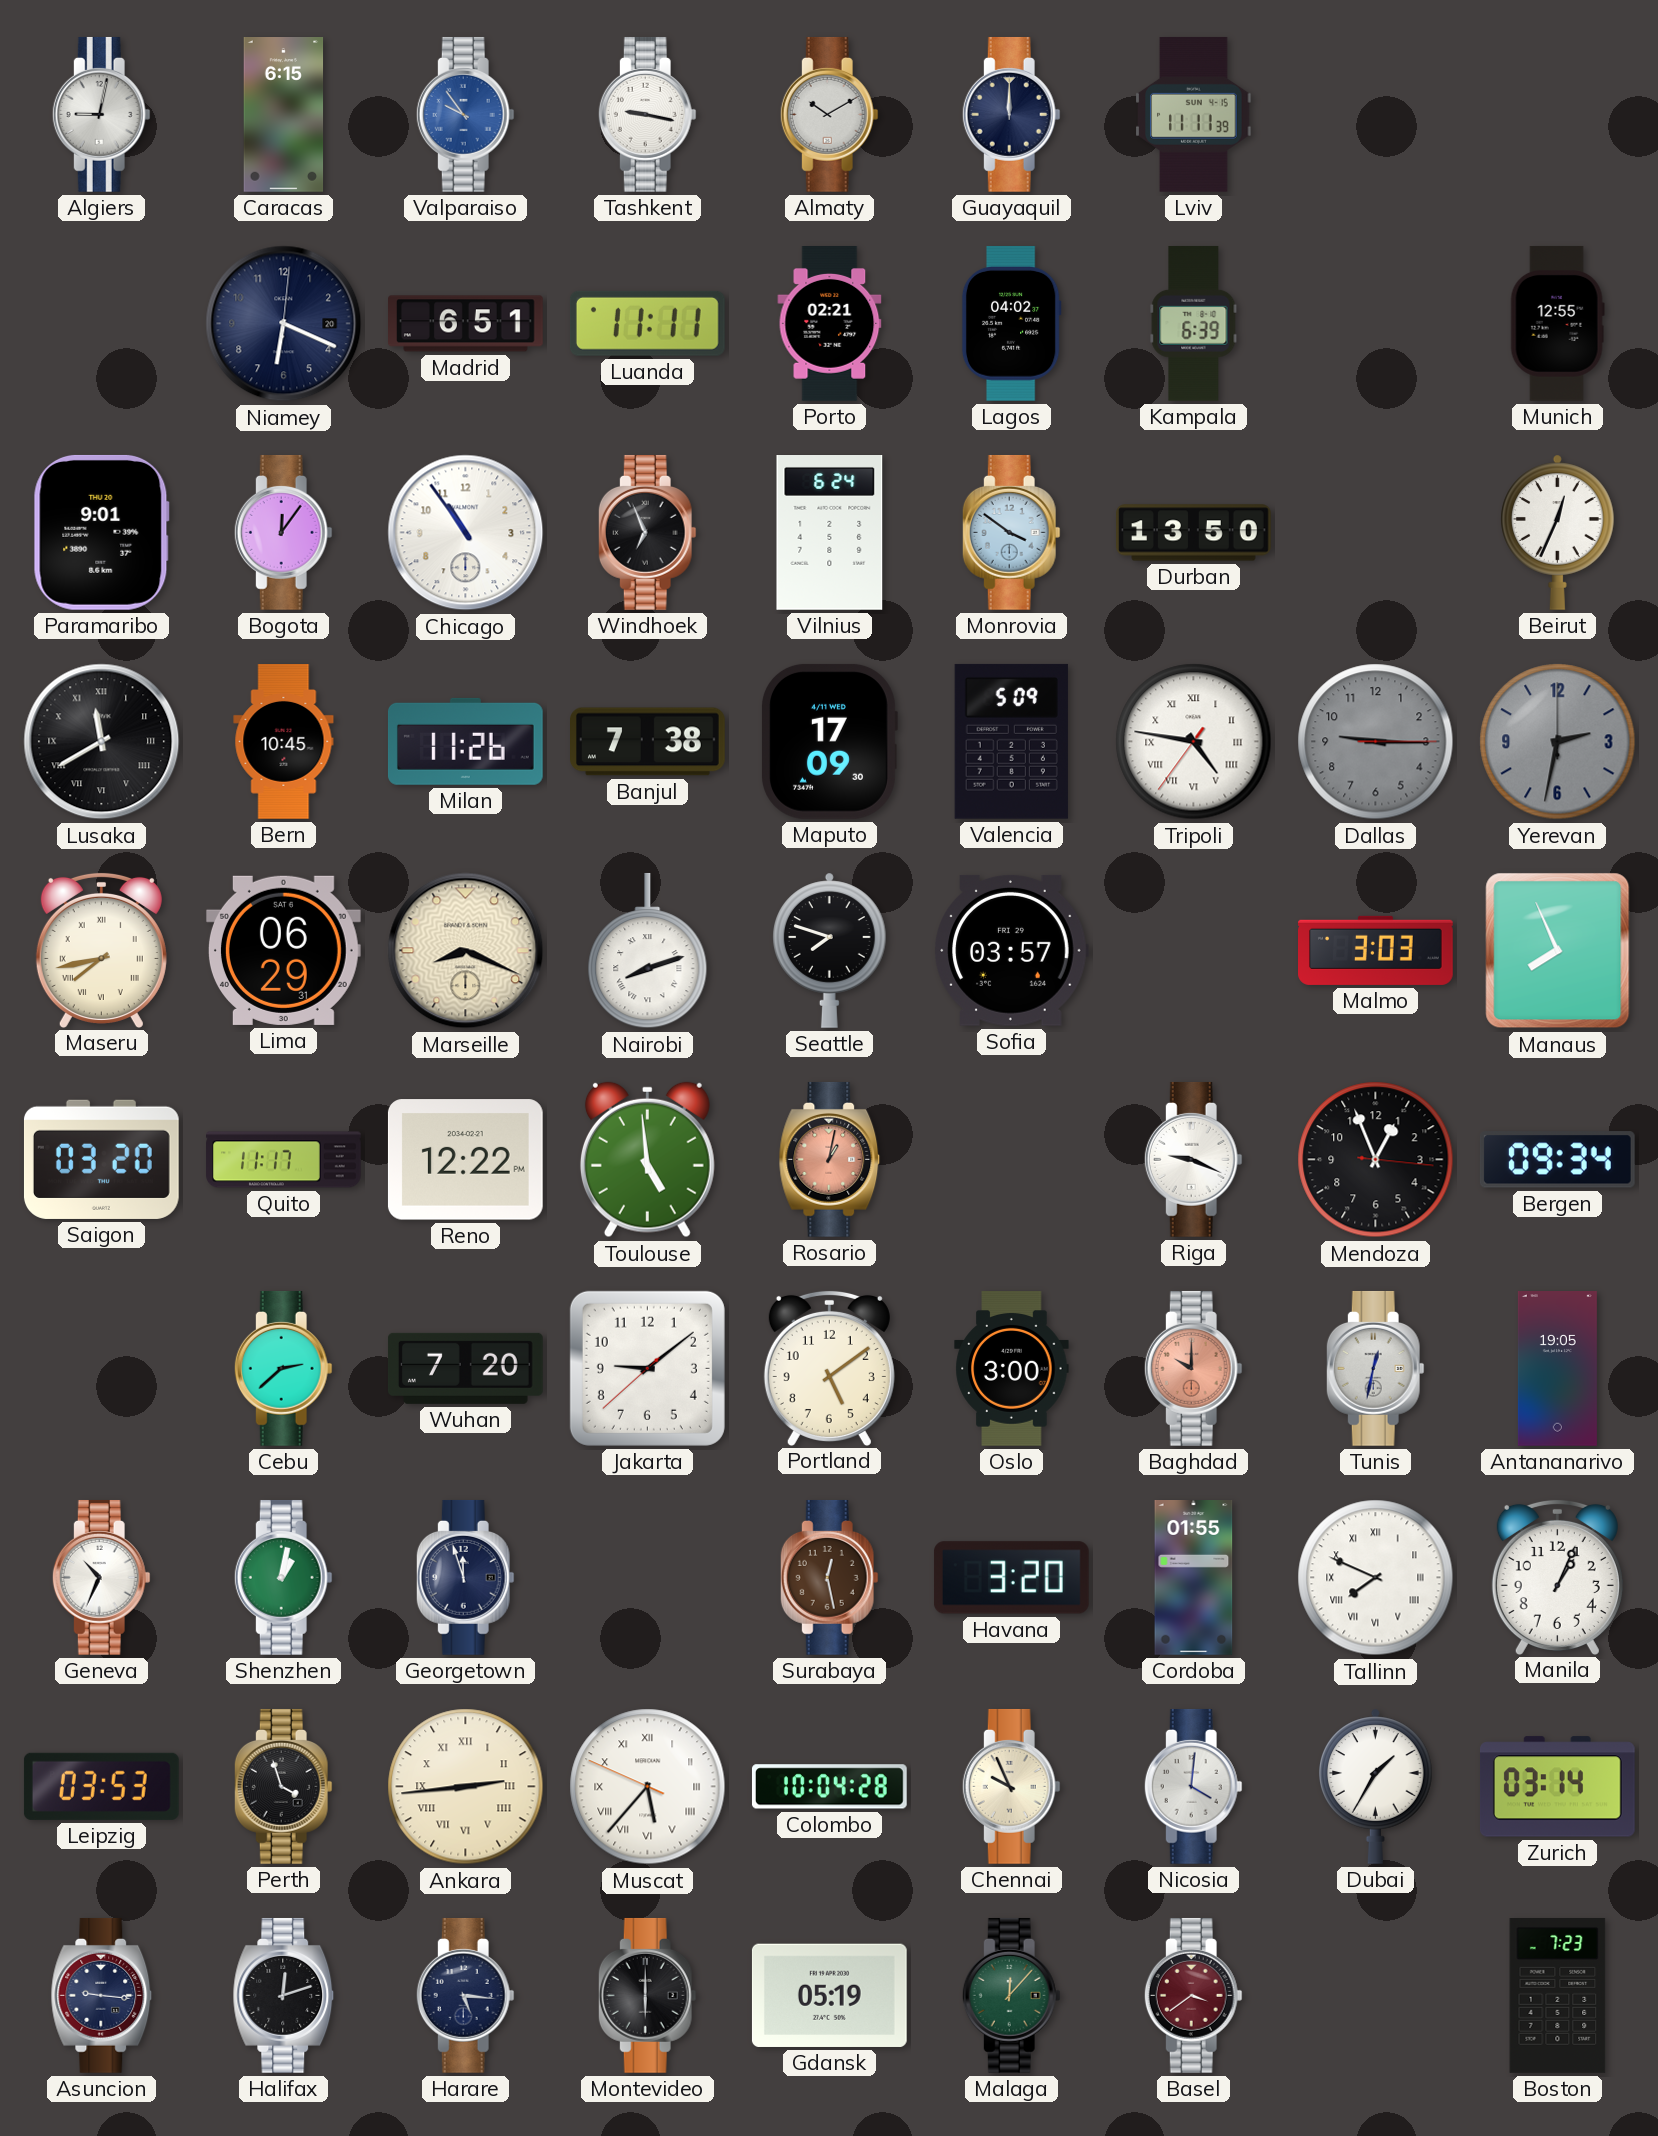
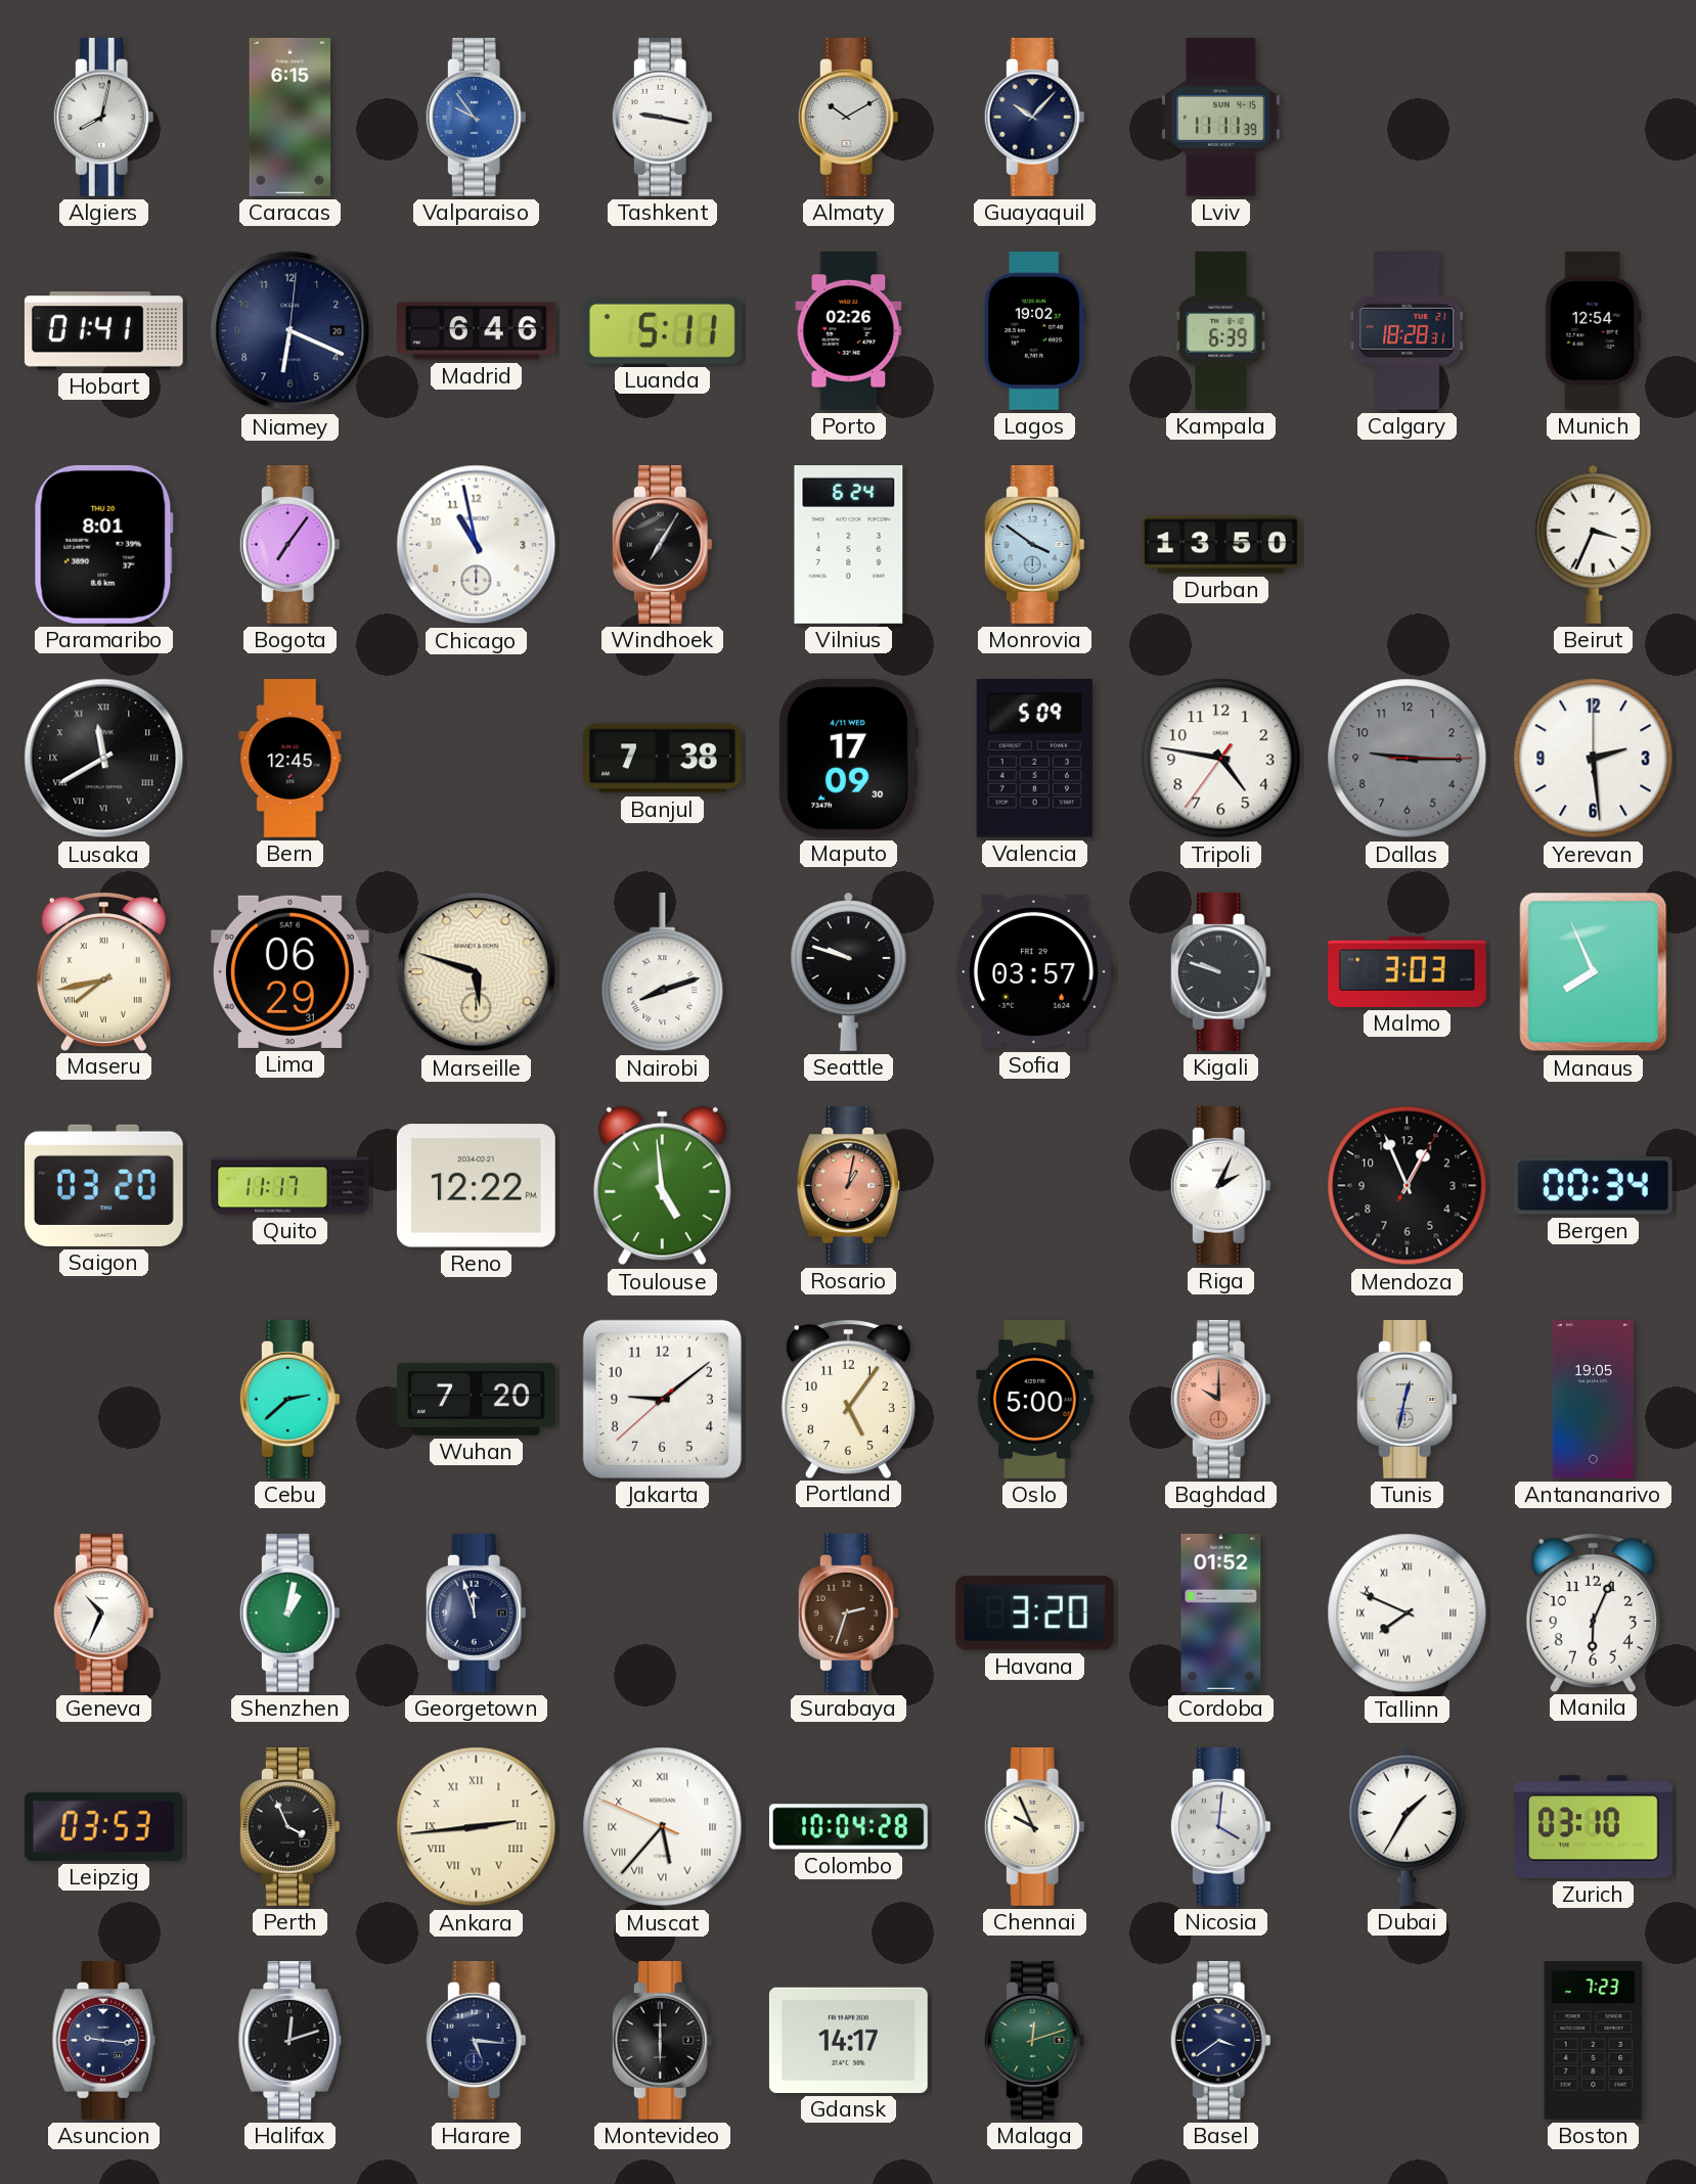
Algiers: 9:02 -> 8:02 (103, 117)
Guayaquil: 12:00 -> 10:07 (1034, 117)
Hobart: none -> 01:41 (103, 331)
Madrid: 6:51 -> 6:46 (477, 331)
Luanda: 11:11 -> 5:11 (662, 330)
Porto: 02:21 -> 02:26 (849, 331)
Lagos: 04:02 -> 19:02 (1034, 330)
Calgary: none -> 18:28 (1408, 330)
Munich: 12:55 -> 12:54 (1593, 330)
Paramaribo: 9:01 -> 8:01 (103, 544)
Bogota: 12:06 -> 7:06 (289, 544)
Chicago: 10:54 -> 10:58 (477, 545)
Windhoek: 6:56 -> 7:05 (662, 544)
Beirut: 12:34 -> 3:34 (1594, 544)
Bern: 10:45 -> 12:45 (291, 759)
Milan: 11:26 -> none (465, 741)
Tripoli numerals: Roman -> Arabic (1221, 759)
Yerevan: 2:32 -> 2:29 (1594, 759)
Yerevan dial: grey -> white (1594, 759)
Marseille: 8:19 -> 5:48 (477, 972)
Seattle: 7:48 -> 9:48 (849, 971)
Kigali: none -> 9:48 (1220, 971)
Riga: 9:19 -> 2:04 (1220, 1185)
Mendoza: 12:56:16 -> 12:56:05 (1408, 1186)
Bergen: 09:34 -> 00:34 (1593, 1186)
Portland: 5:09 -> 5:06 (848, 1399)
Oslo: 3:00 -> 5:00 (1035, 1400)
Surabaya: 12:28 -> 2:33 (848, 1612)
Cordoba: 01:55 -> 01:52 (1221, 1613)
Manila: 1:04 -> 6:04 (1593, 1612)
Perth: 3:57 -> 3:56 (289, 1826)
Zurich: 03:14 -> 03:10 (1593, 1827)
Gdansk: 05:19 -> 14:17 (848, 2040)
Malaga: 12:07 -> 12:12 (1034, 2040)
Basel dial: burgundy -> navy (1220, 2040)
